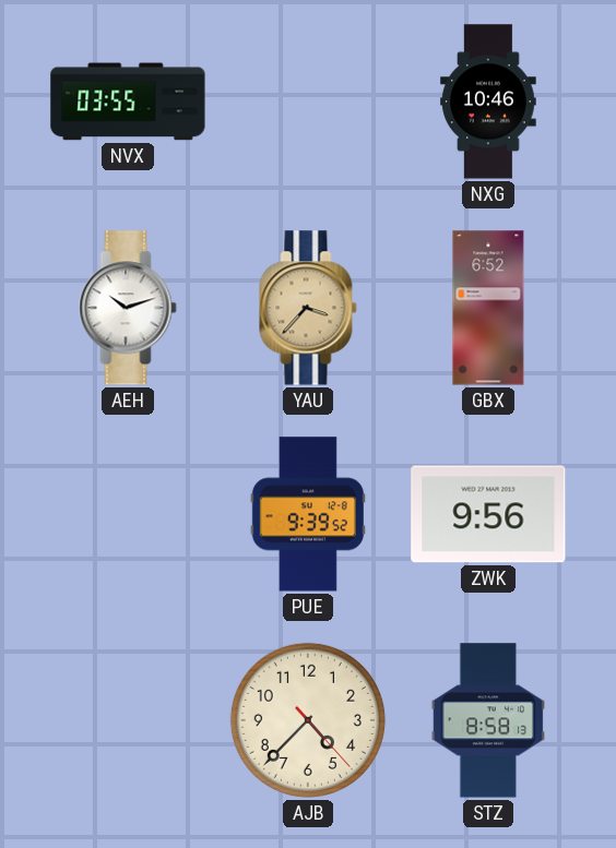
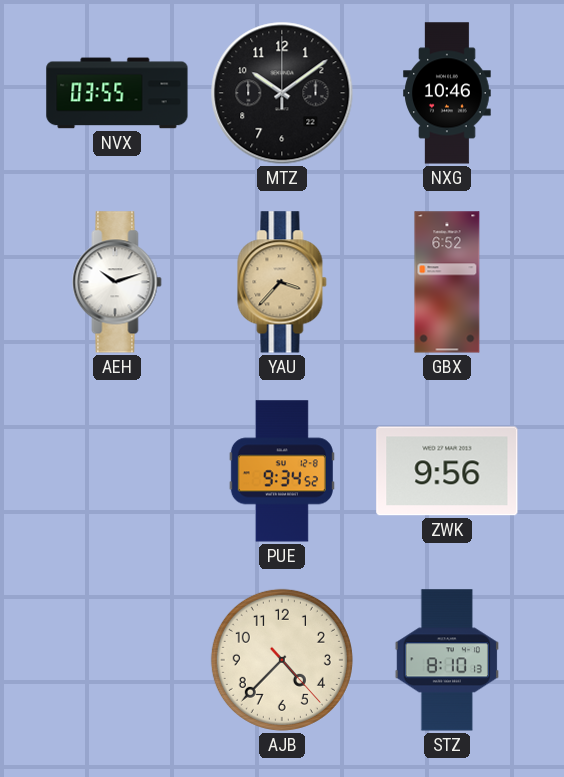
MTZ: none -> 10:09 (282, 93)
PUE: 9:39 -> 9:34 (282, 471)
STZ: 8:58 -> 8:10 (446, 660)
